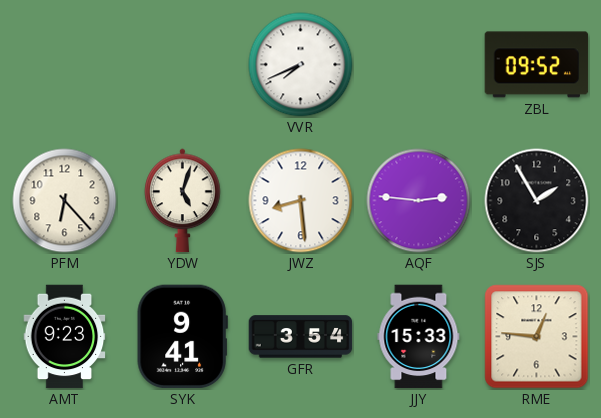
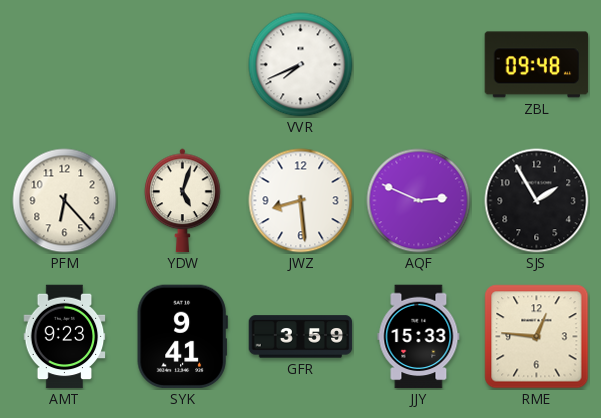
ZBL: 09:52 -> 09:48 (537, 65)
AQF: 2:46 -> 2:49 (419, 201)
GFR: 3:54 -> 3:59 (301, 337)
